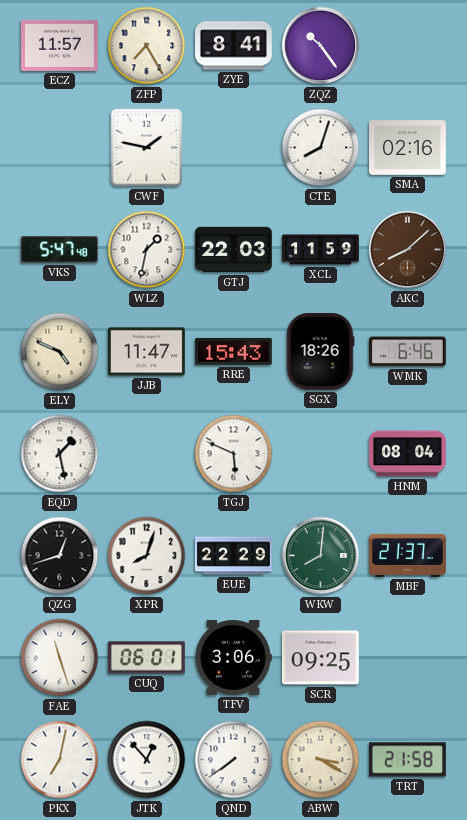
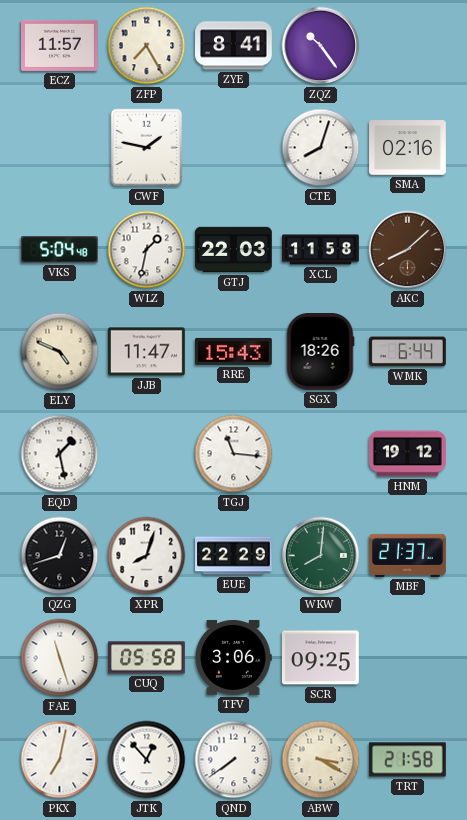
VKS: 5:47 -> 5:04 (59, 250)
XCL: 11:59 -> 11:58 (321, 250)
WMK: 6:46 -> 6:44 (407, 352)
TGJ: 5:49 -> 11:16 (234, 454)
HNM: 08:04 -> 19:12 (408, 454)
CUQ: 06:01 -> 05:58 (147, 658)
